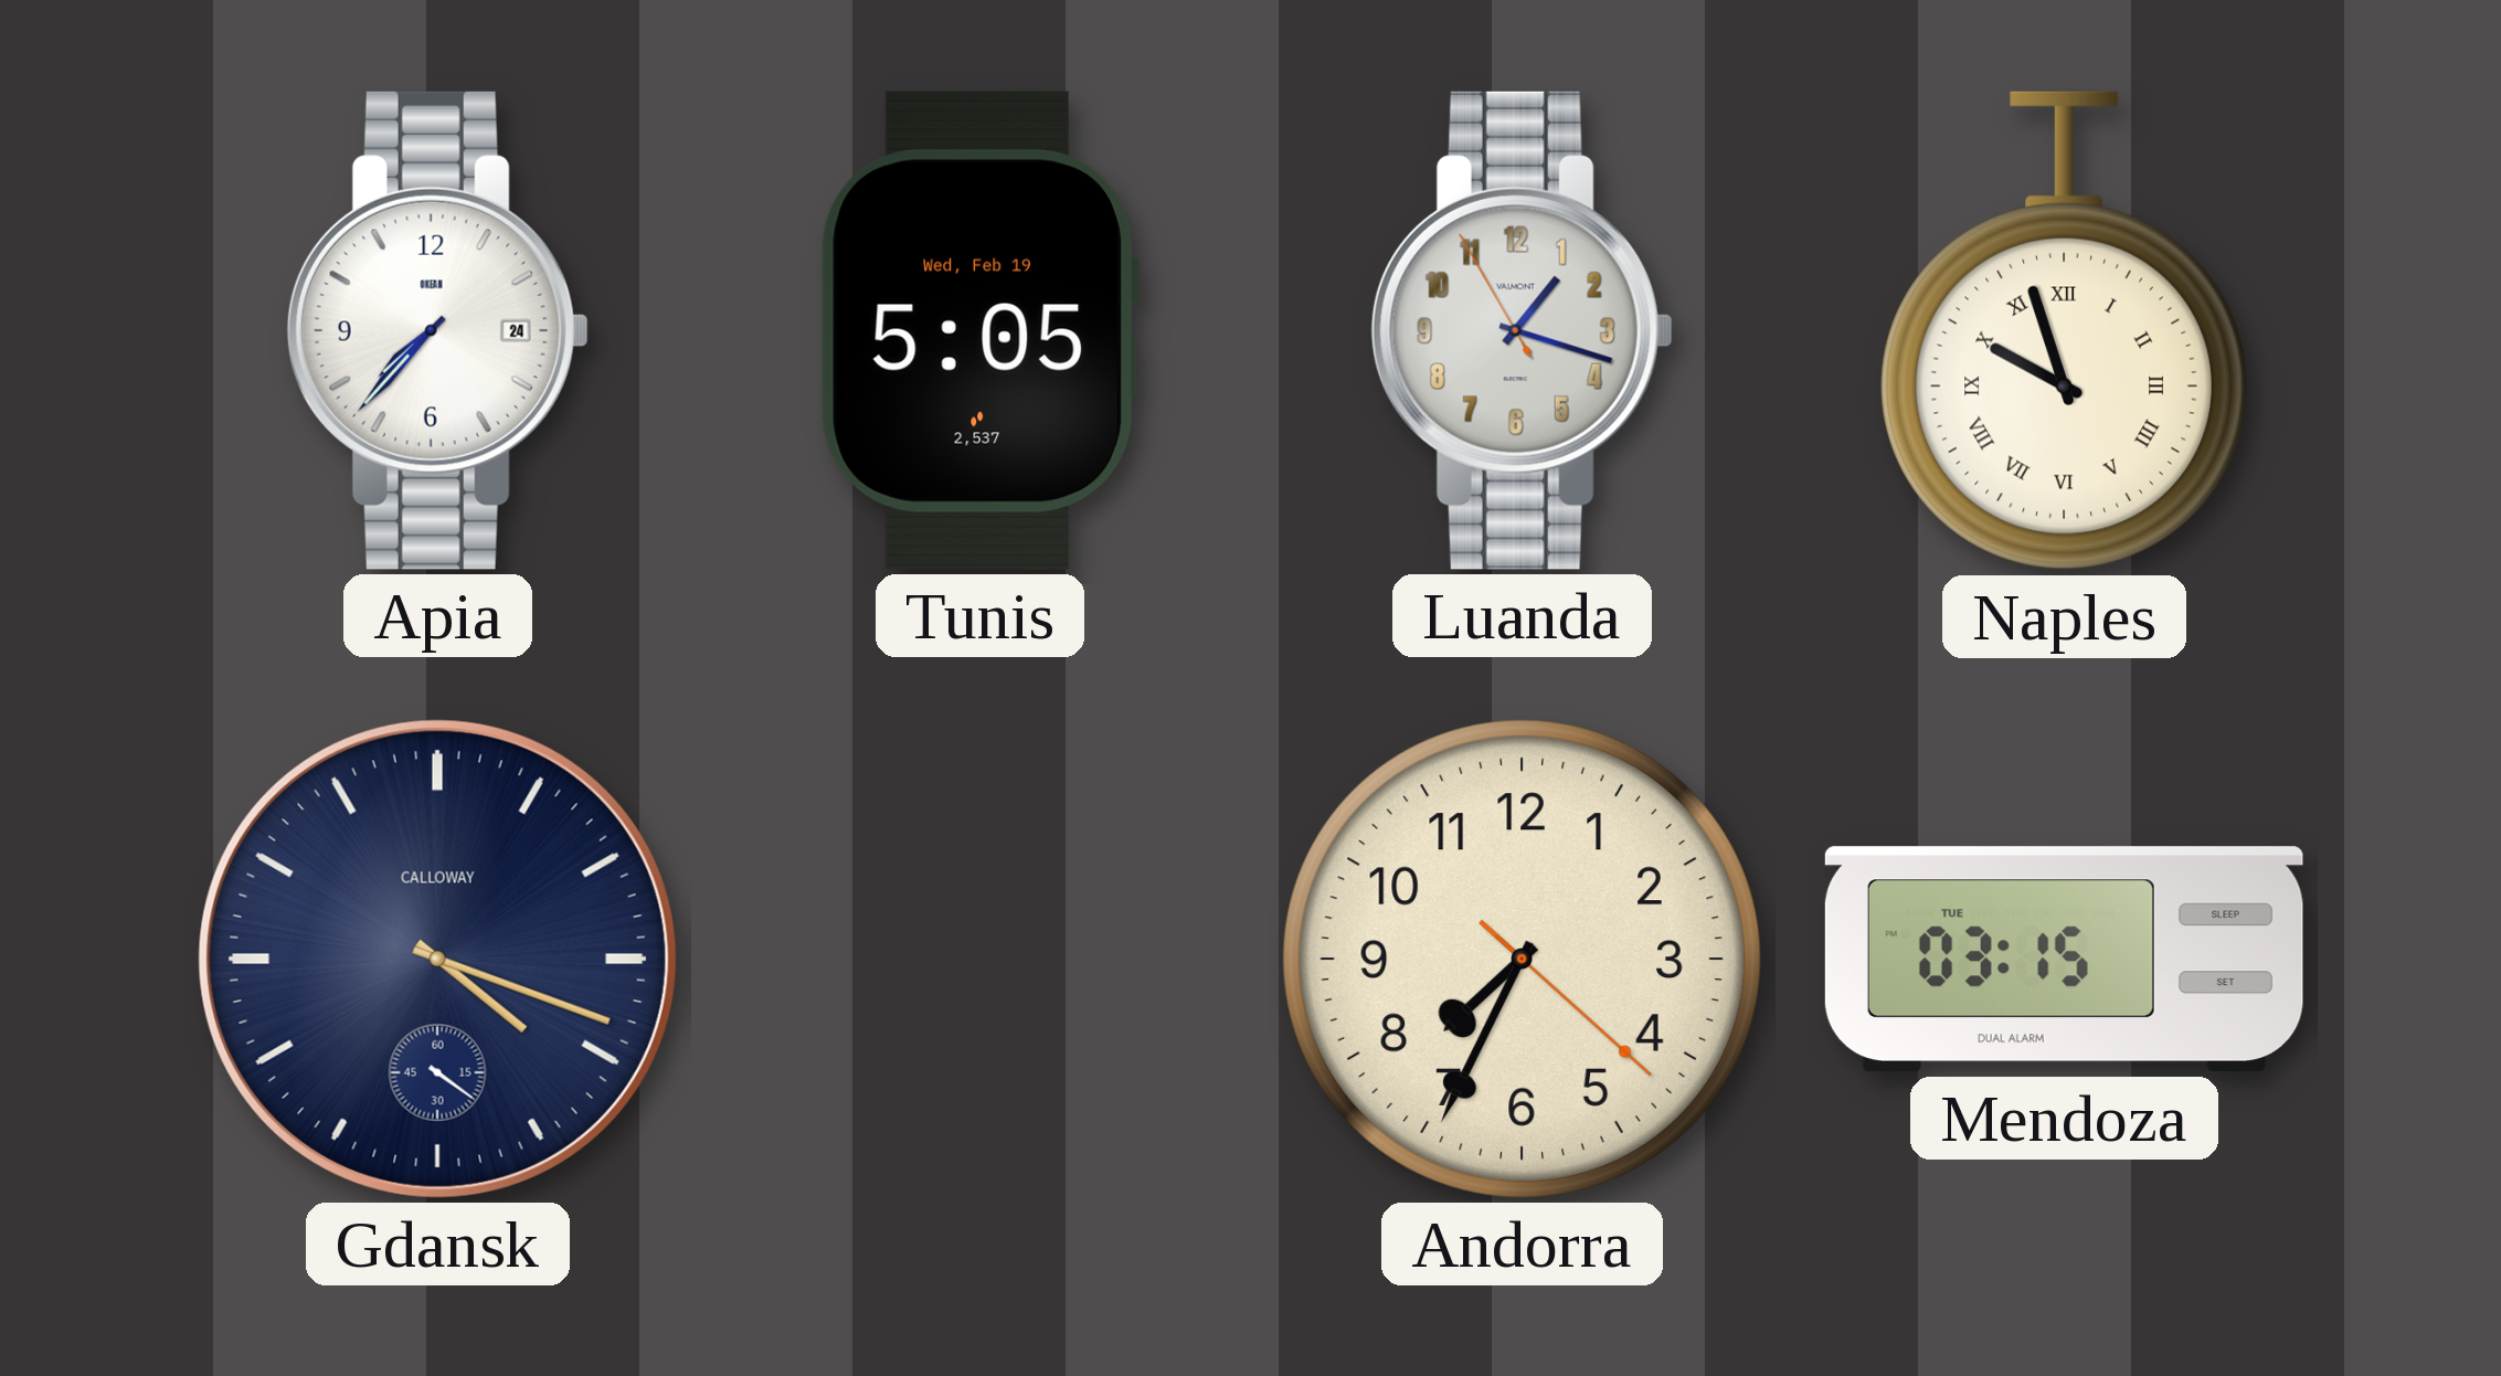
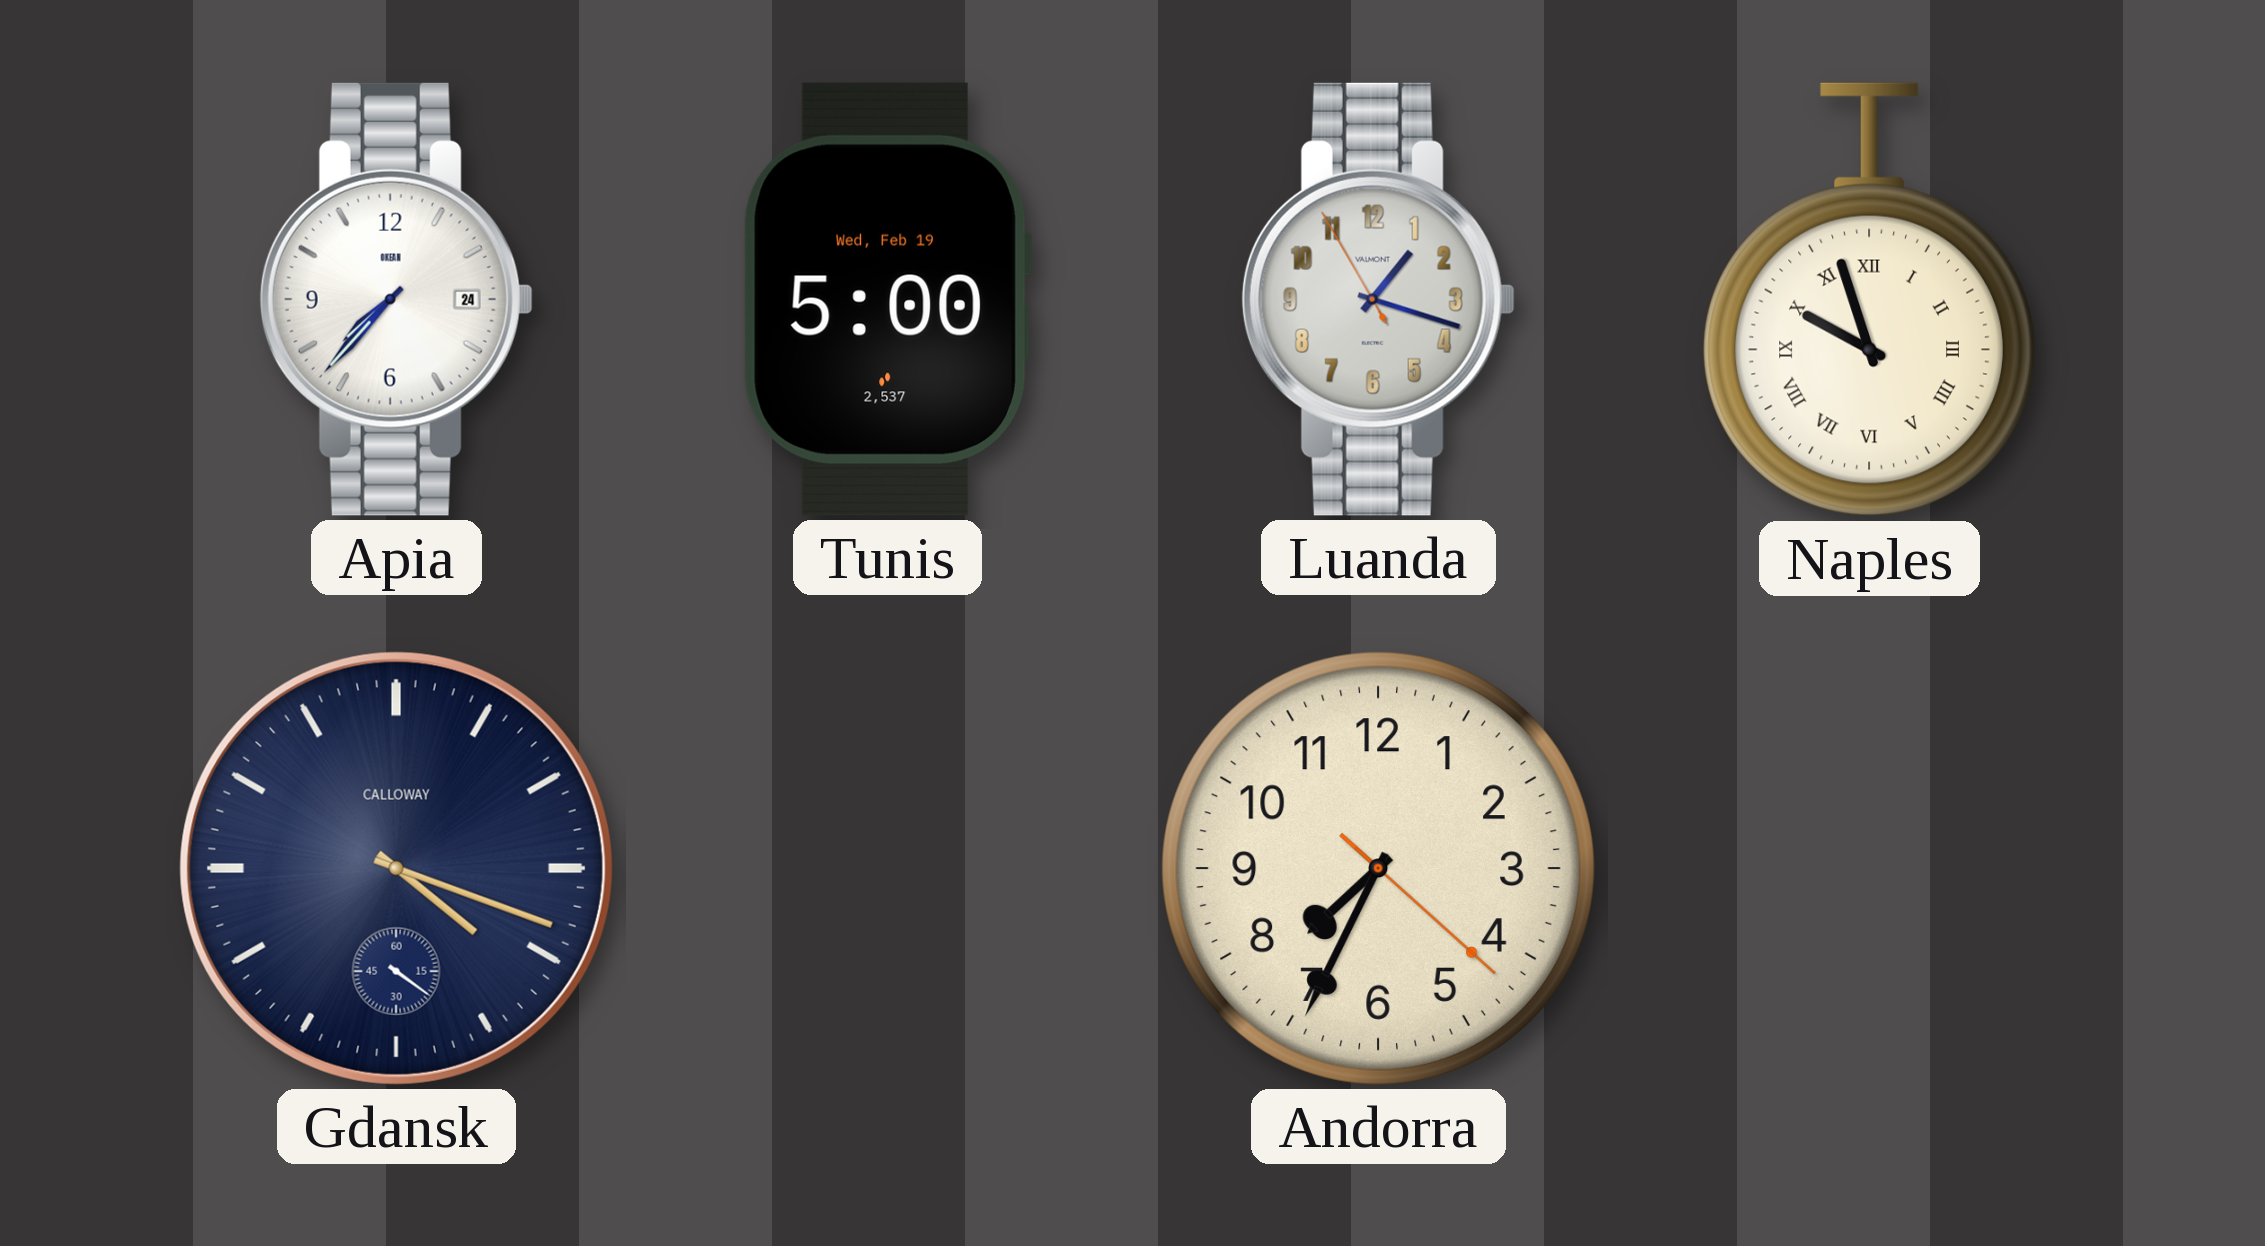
Tunis: 5:05 -> 5:00 (887, 299)
Mendoza: 03:15 -> none (2064, 960)
